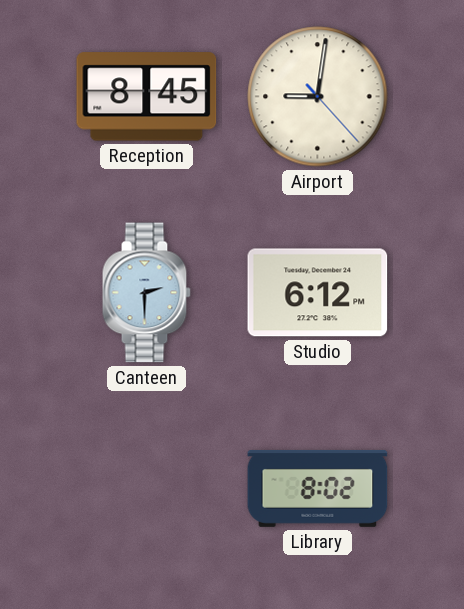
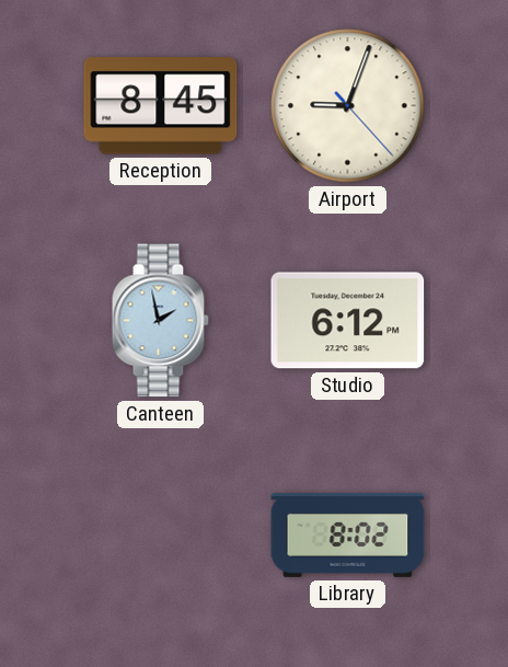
Airport: 9:01 -> 9:03 (348, 106)
Canteen: 2:30 -> 1:58 (160, 321)
